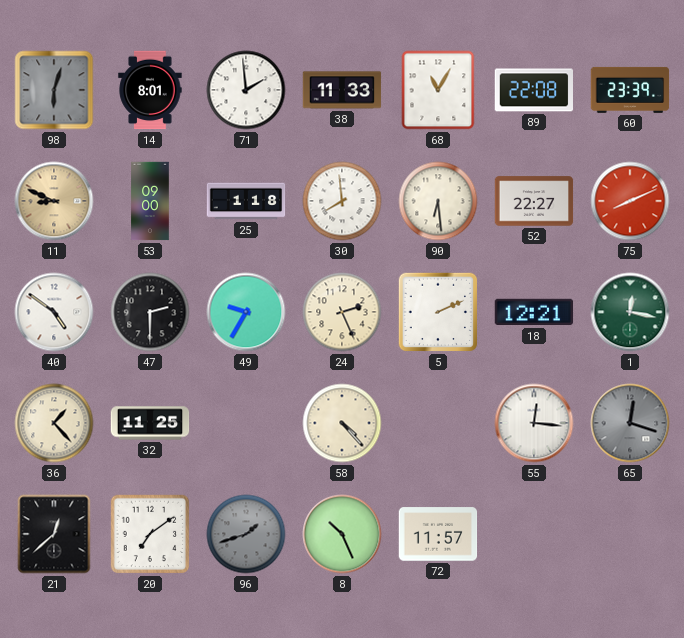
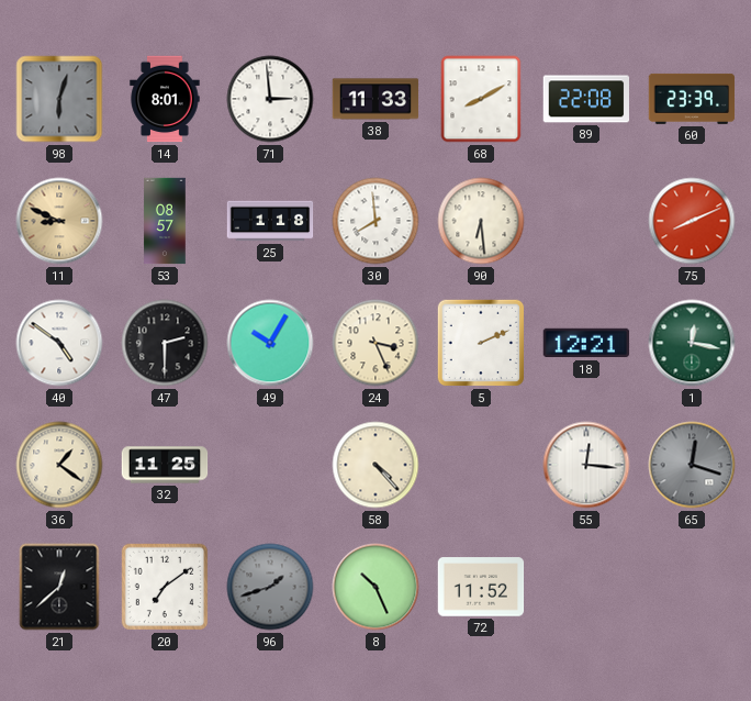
71: 1:59 -> 2:59 (270, 99)
68: 11:05 -> 8:10 (481, 99)
53: 09:00 -> 08:57 (165, 221)
52: 22:27 -> none (534, 201)
49: 9:35 -> 10:05 (270, 343)
24: 2:26 -> 3:26 (375, 343)
36: 1:23 -> 1:21 (59, 465)
72: 11:57 -> 11:52 (481, 587)
